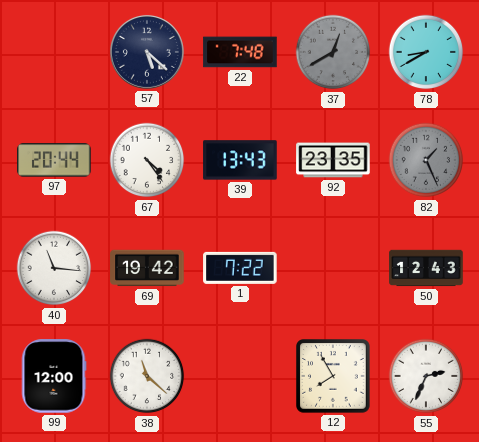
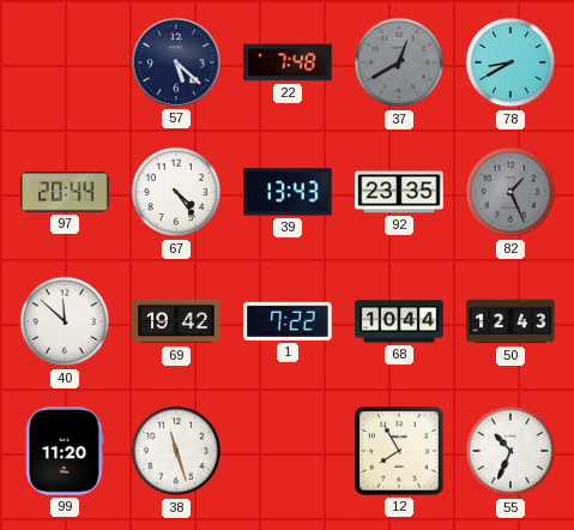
40: 11:16 -> 11:52 (65, 321)
68: none -> 10:44 (399, 321)
99: 12:00 -> 11:20 (65, 451)
38: 11:22 -> 11:27 (176, 451)
55: 2:34 -> 10:34 (510, 451)
